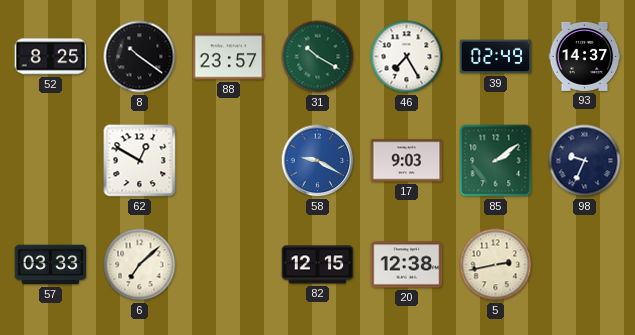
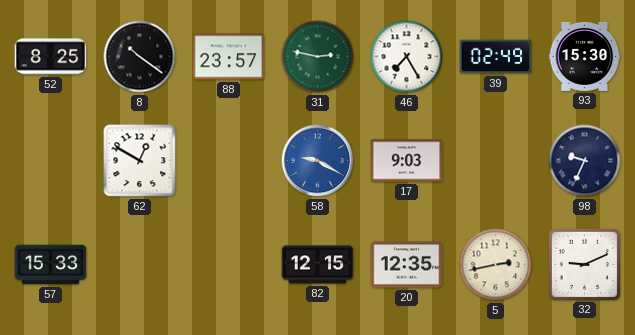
31: 10:20 -> 2:47 (318, 57)
93: 14:37 -> 15:30 (585, 56)
85: 2:09 -> none (496, 161)
57: 03:33 -> 15:33 (51, 265)
6: 7:08 -> none (140, 265)
20: 12:38 -> 12:35 (407, 265)
32: none -> 9:11 (584, 264)
